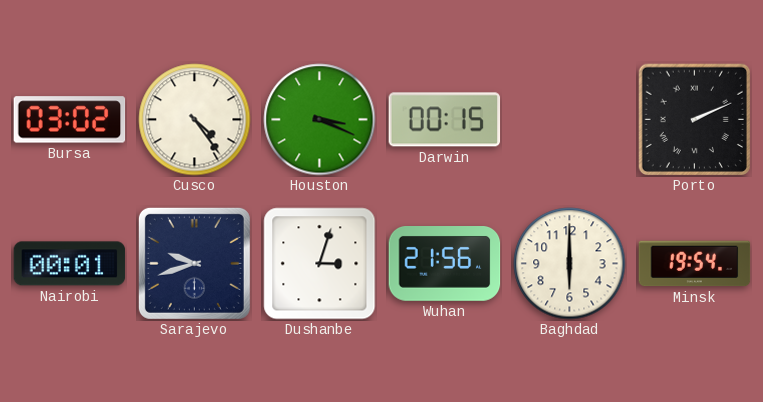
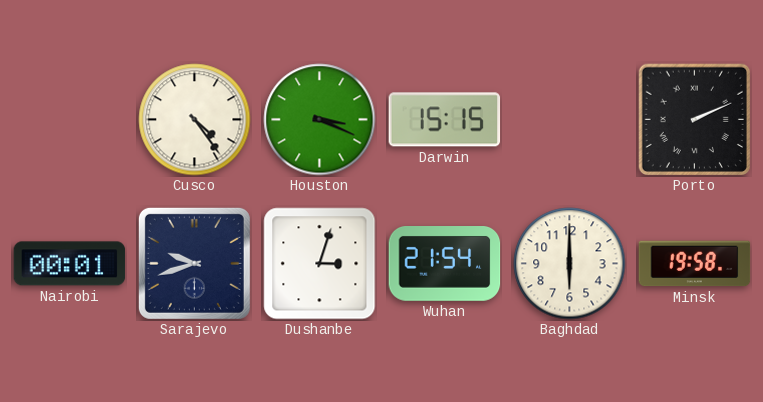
Bursa: 03:02 -> none (70, 120)
Darwin: 00:15 -> 15:15 (445, 120)
Wuhan: 21:56 -> 21:54 (445, 264)
Minsk: 19:54 -> 19:58 (695, 264)
